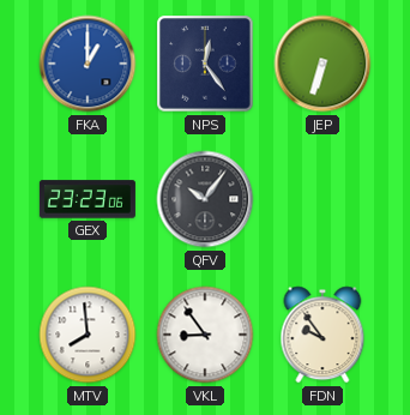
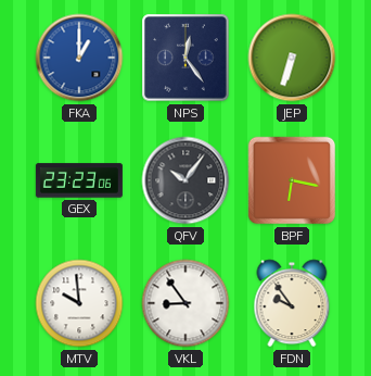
BPF: none -> 6:17 (292, 180)
MTV: 7:59 -> 9:59 (79, 303)
